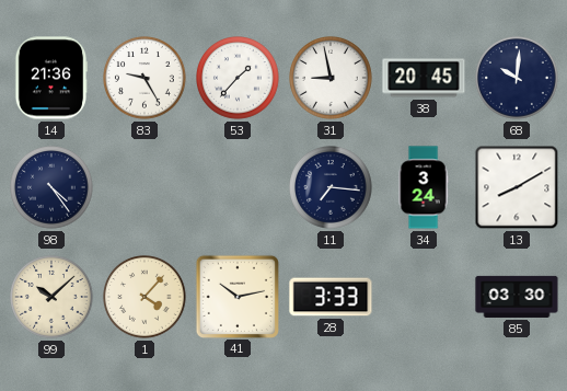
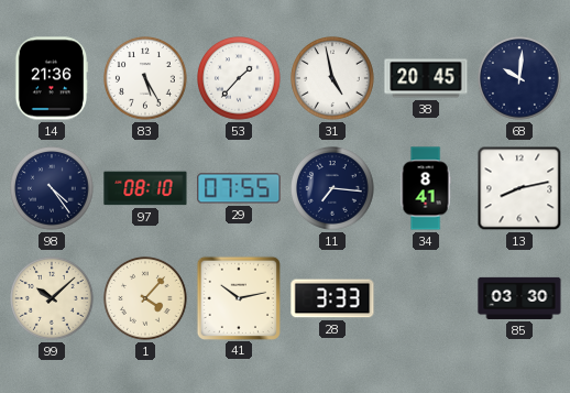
83: 9:25 -> 5:25 (146, 79)
31: 8:58 -> 4:58 (333, 79)
97: none -> 08:10 (145, 188)
29: none -> 07:55 (239, 188)
34: 3:24 -> 8:41 (426, 188)
13: 8:10 -> 8:13 (519, 188)
